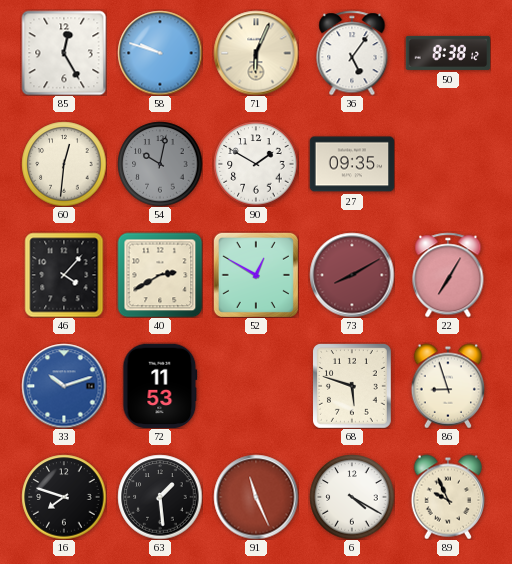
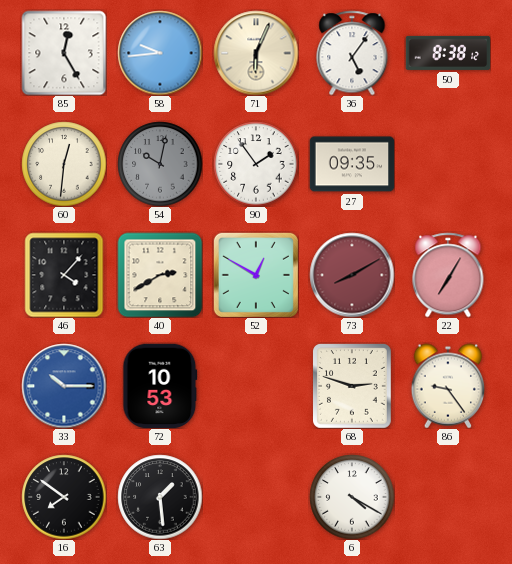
58: 9:48 -> 9:44 (160, 53)
90: 1:50 -> 1:54 (256, 164)
33: 10:12 -> 10:15 (64, 386)
72: 11:53 -> 10:53 (160, 386)
68: 5:48 -> 2:48 (353, 386)
86: 8:57 -> 9:24 (448, 386)
16: 7:48 -> 7:51 (64, 497)
91: 11:26 -> none (256, 497)
89: 9:56 -> none (448, 497)
